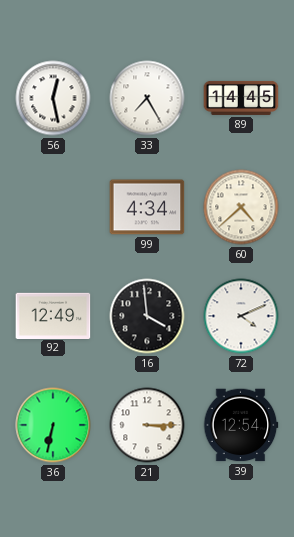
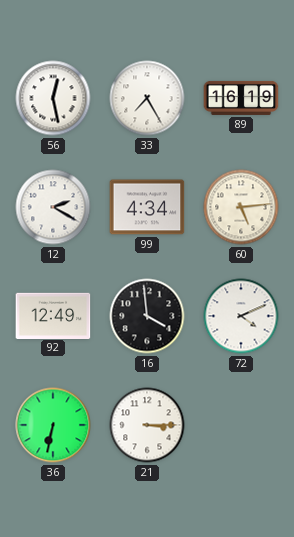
89: 14:45 -> 16:19 (241, 98)
12: none -> 2:20 (53, 207)
60: 4:38 -> 5:14 (241, 207)
39: 12:54 -> none (241, 425)
